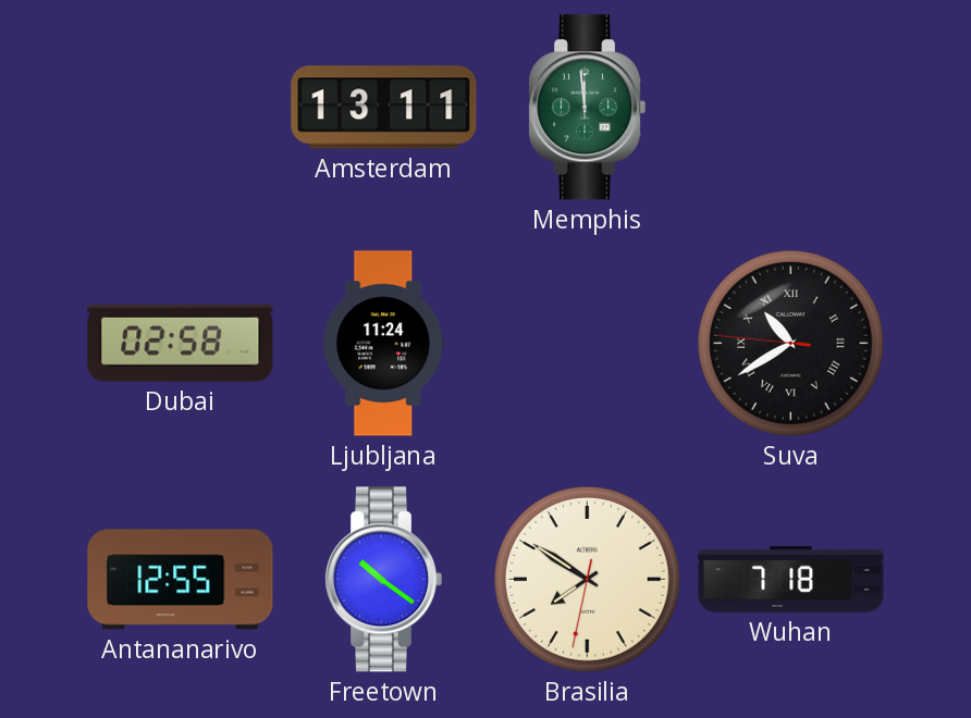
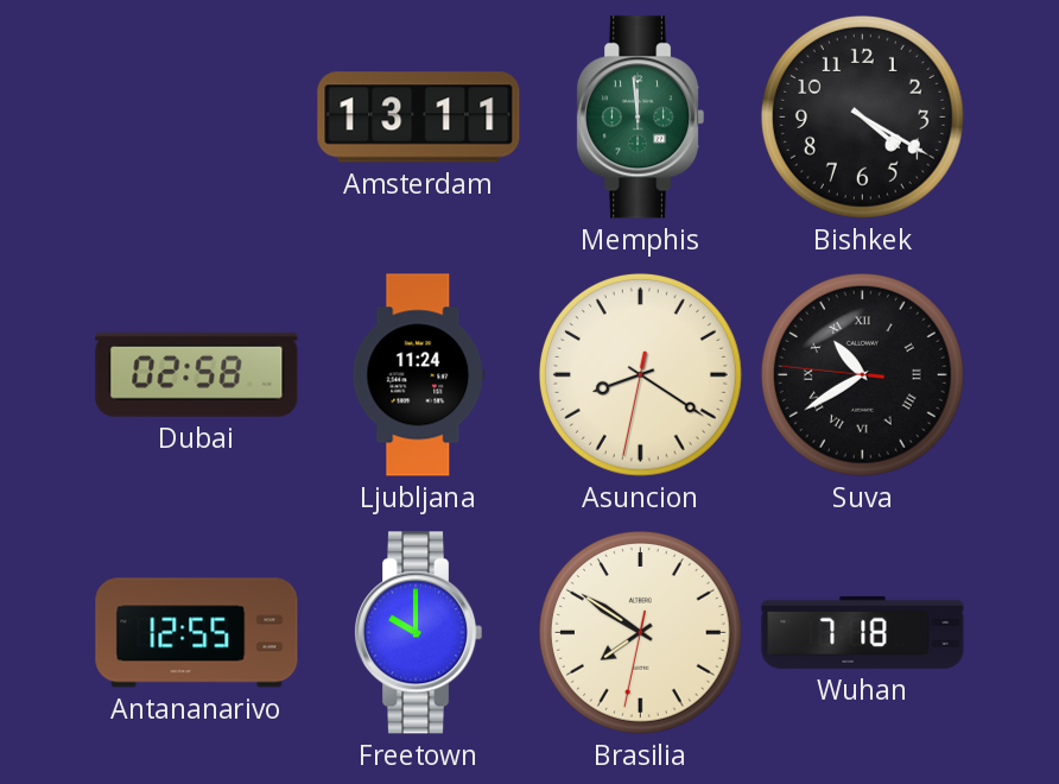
Bishkek: none -> 4:20 (862, 116)
Asuncion: none -> 8:20 (640, 374)
Freetown: 10:21 -> 10:00 (418, 633)
